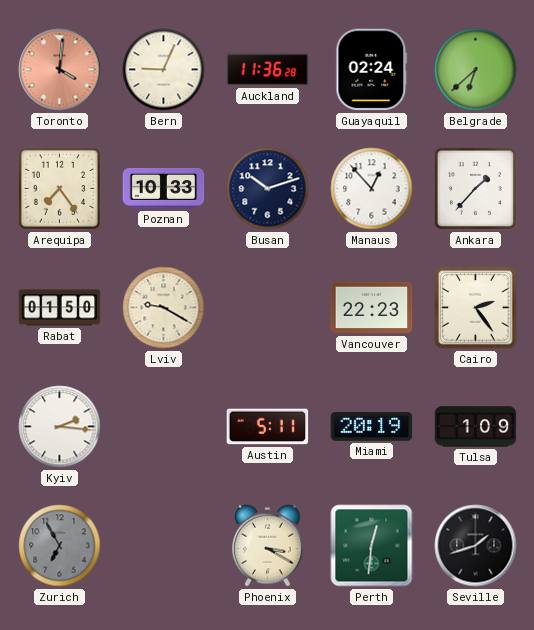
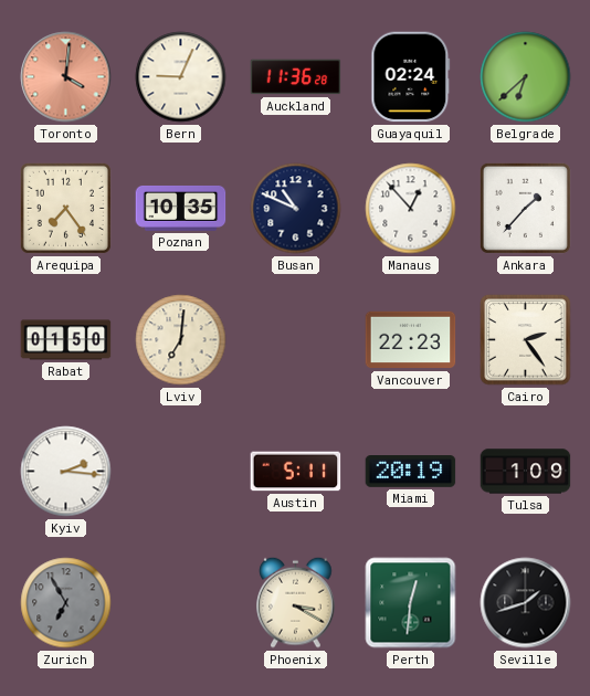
Poznan: 10:33 -> 10:35 (181, 208)
Busan: 10:12 -> 10:49 (296, 209)
Lviv: 9:20 -> 7:01 (181, 340)
